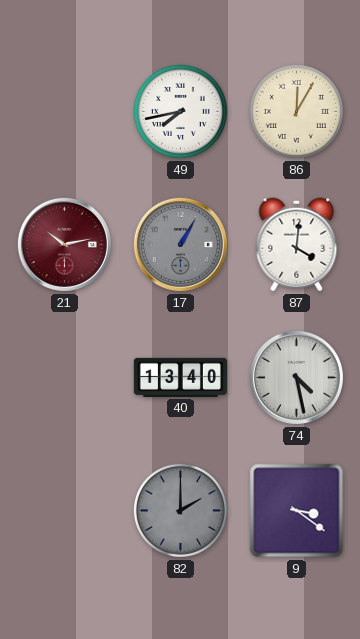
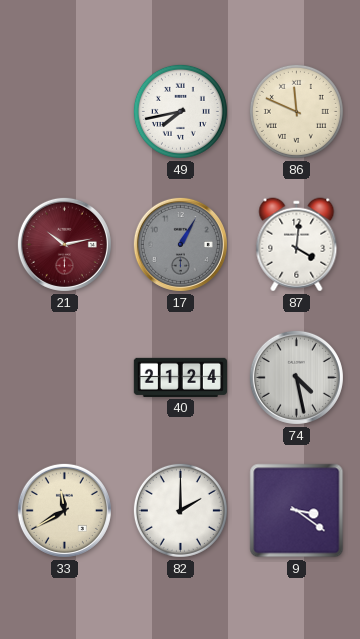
86: 12:05 -> 11:49 (296, 111)
40: 13:40 -> 21:24 (180, 377)
33: none -> 11:40 (64, 510)
82 dial: grey -> white (180, 510)
